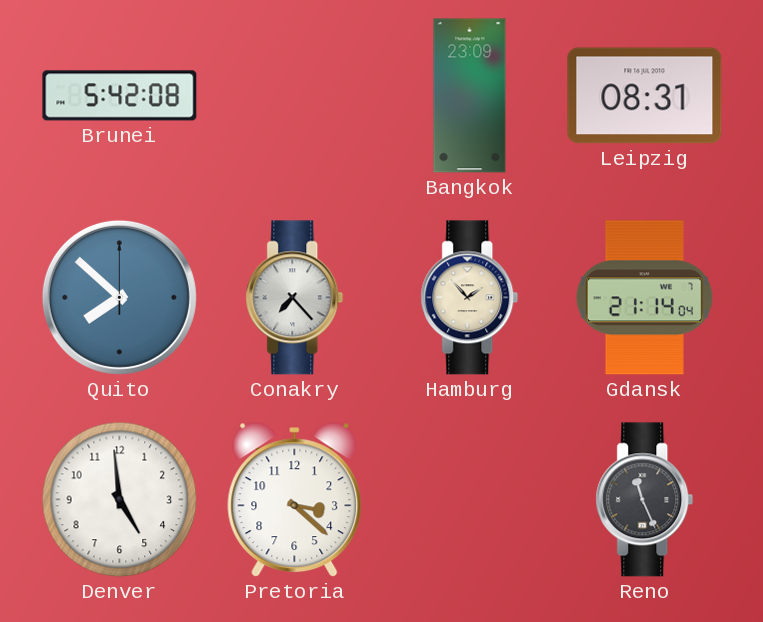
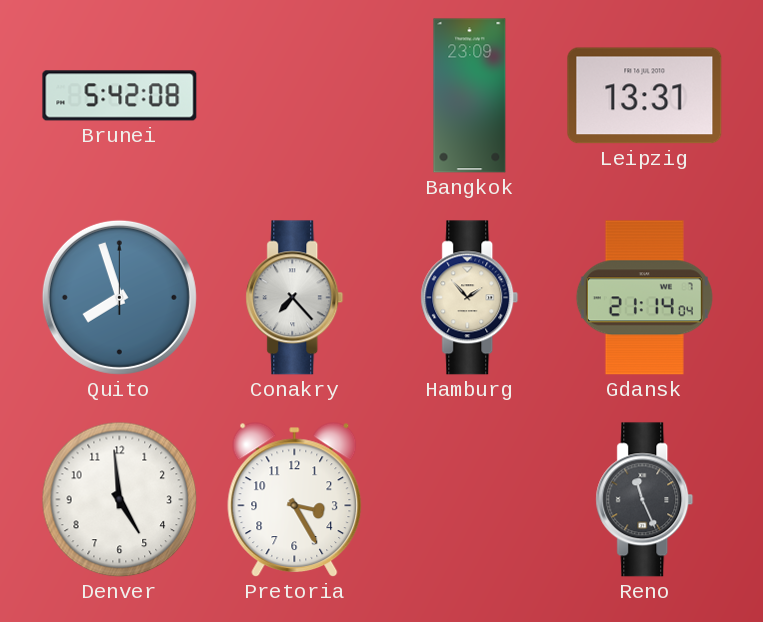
Leipzig: 08:31 -> 13:31 (645, 96)
Quito: 7:52 -> 7:57 (119, 297)
Pretoria: 3:22 -> 3:25 (295, 500)
